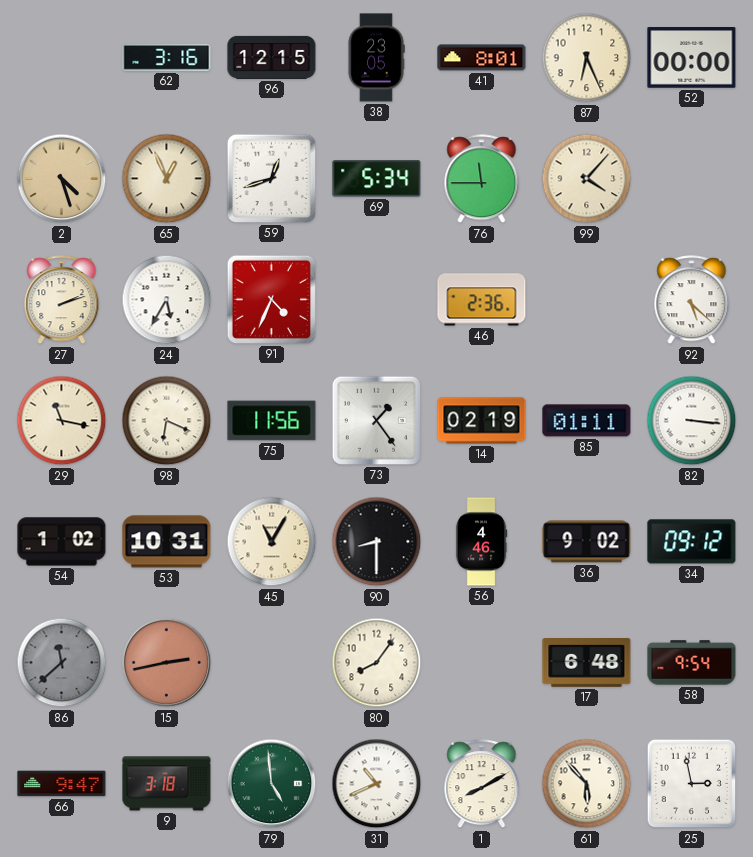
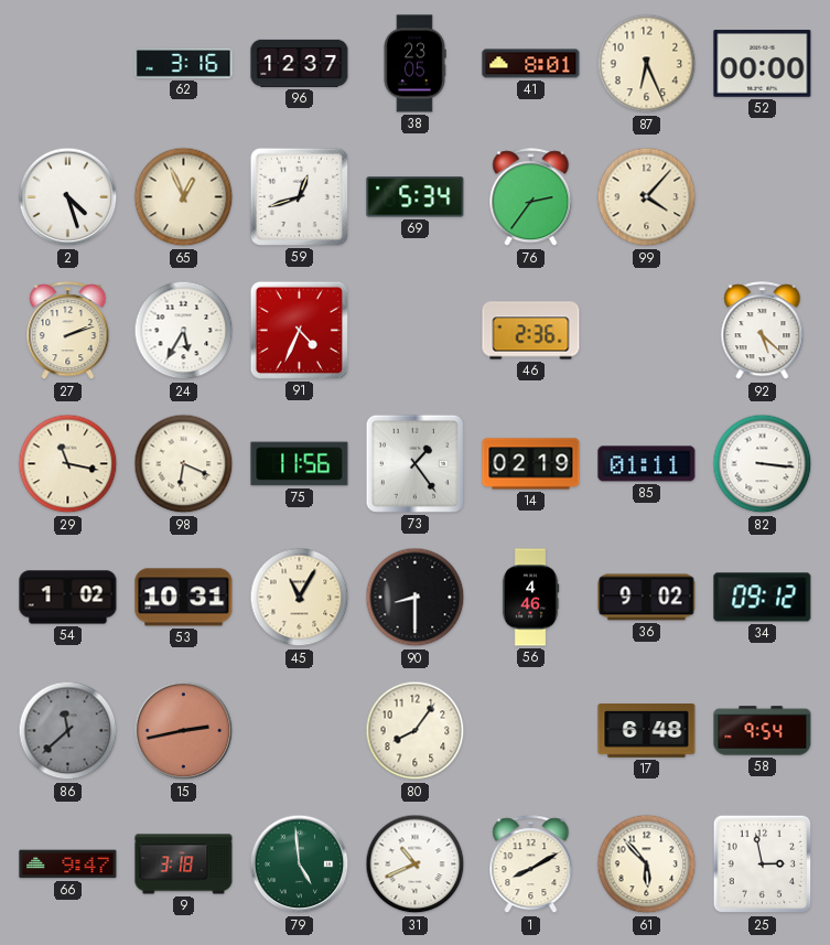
96: 12:15 -> 12:37 (300, 63)
2 dial: champagne -> white (68, 197)
76: 11:45 -> 2:36 (531, 197)
